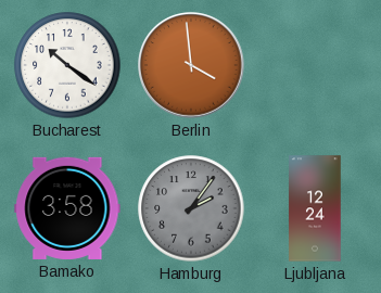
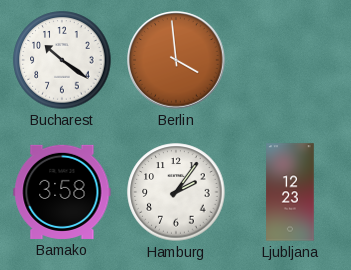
Hamburg dial: grey -> white (176, 192)
Ljubljana: 12:24 -> 12:23 (290, 192)
